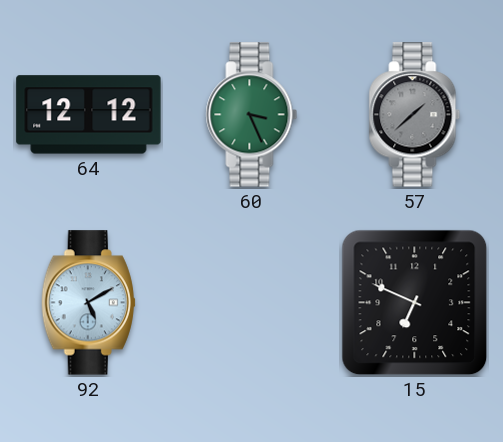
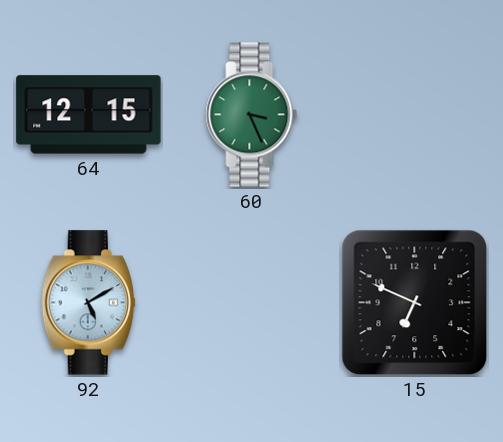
64: 12:12 -> 12:15 (89, 115)
57: 1:38 -> none (415, 115)
